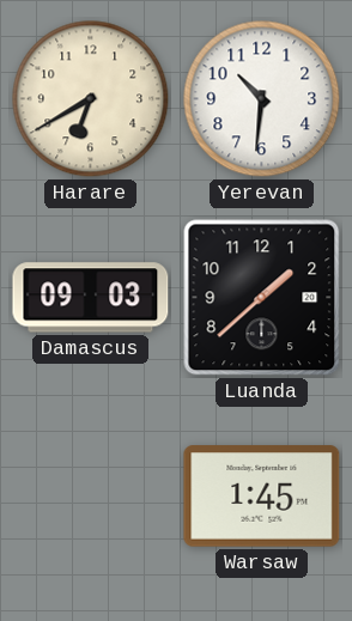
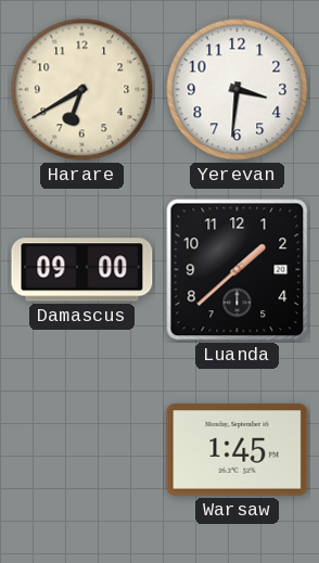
Yerevan: 10:31 -> 3:31 (238, 90)
Damascus: 09:03 -> 09:00 (82, 270)
